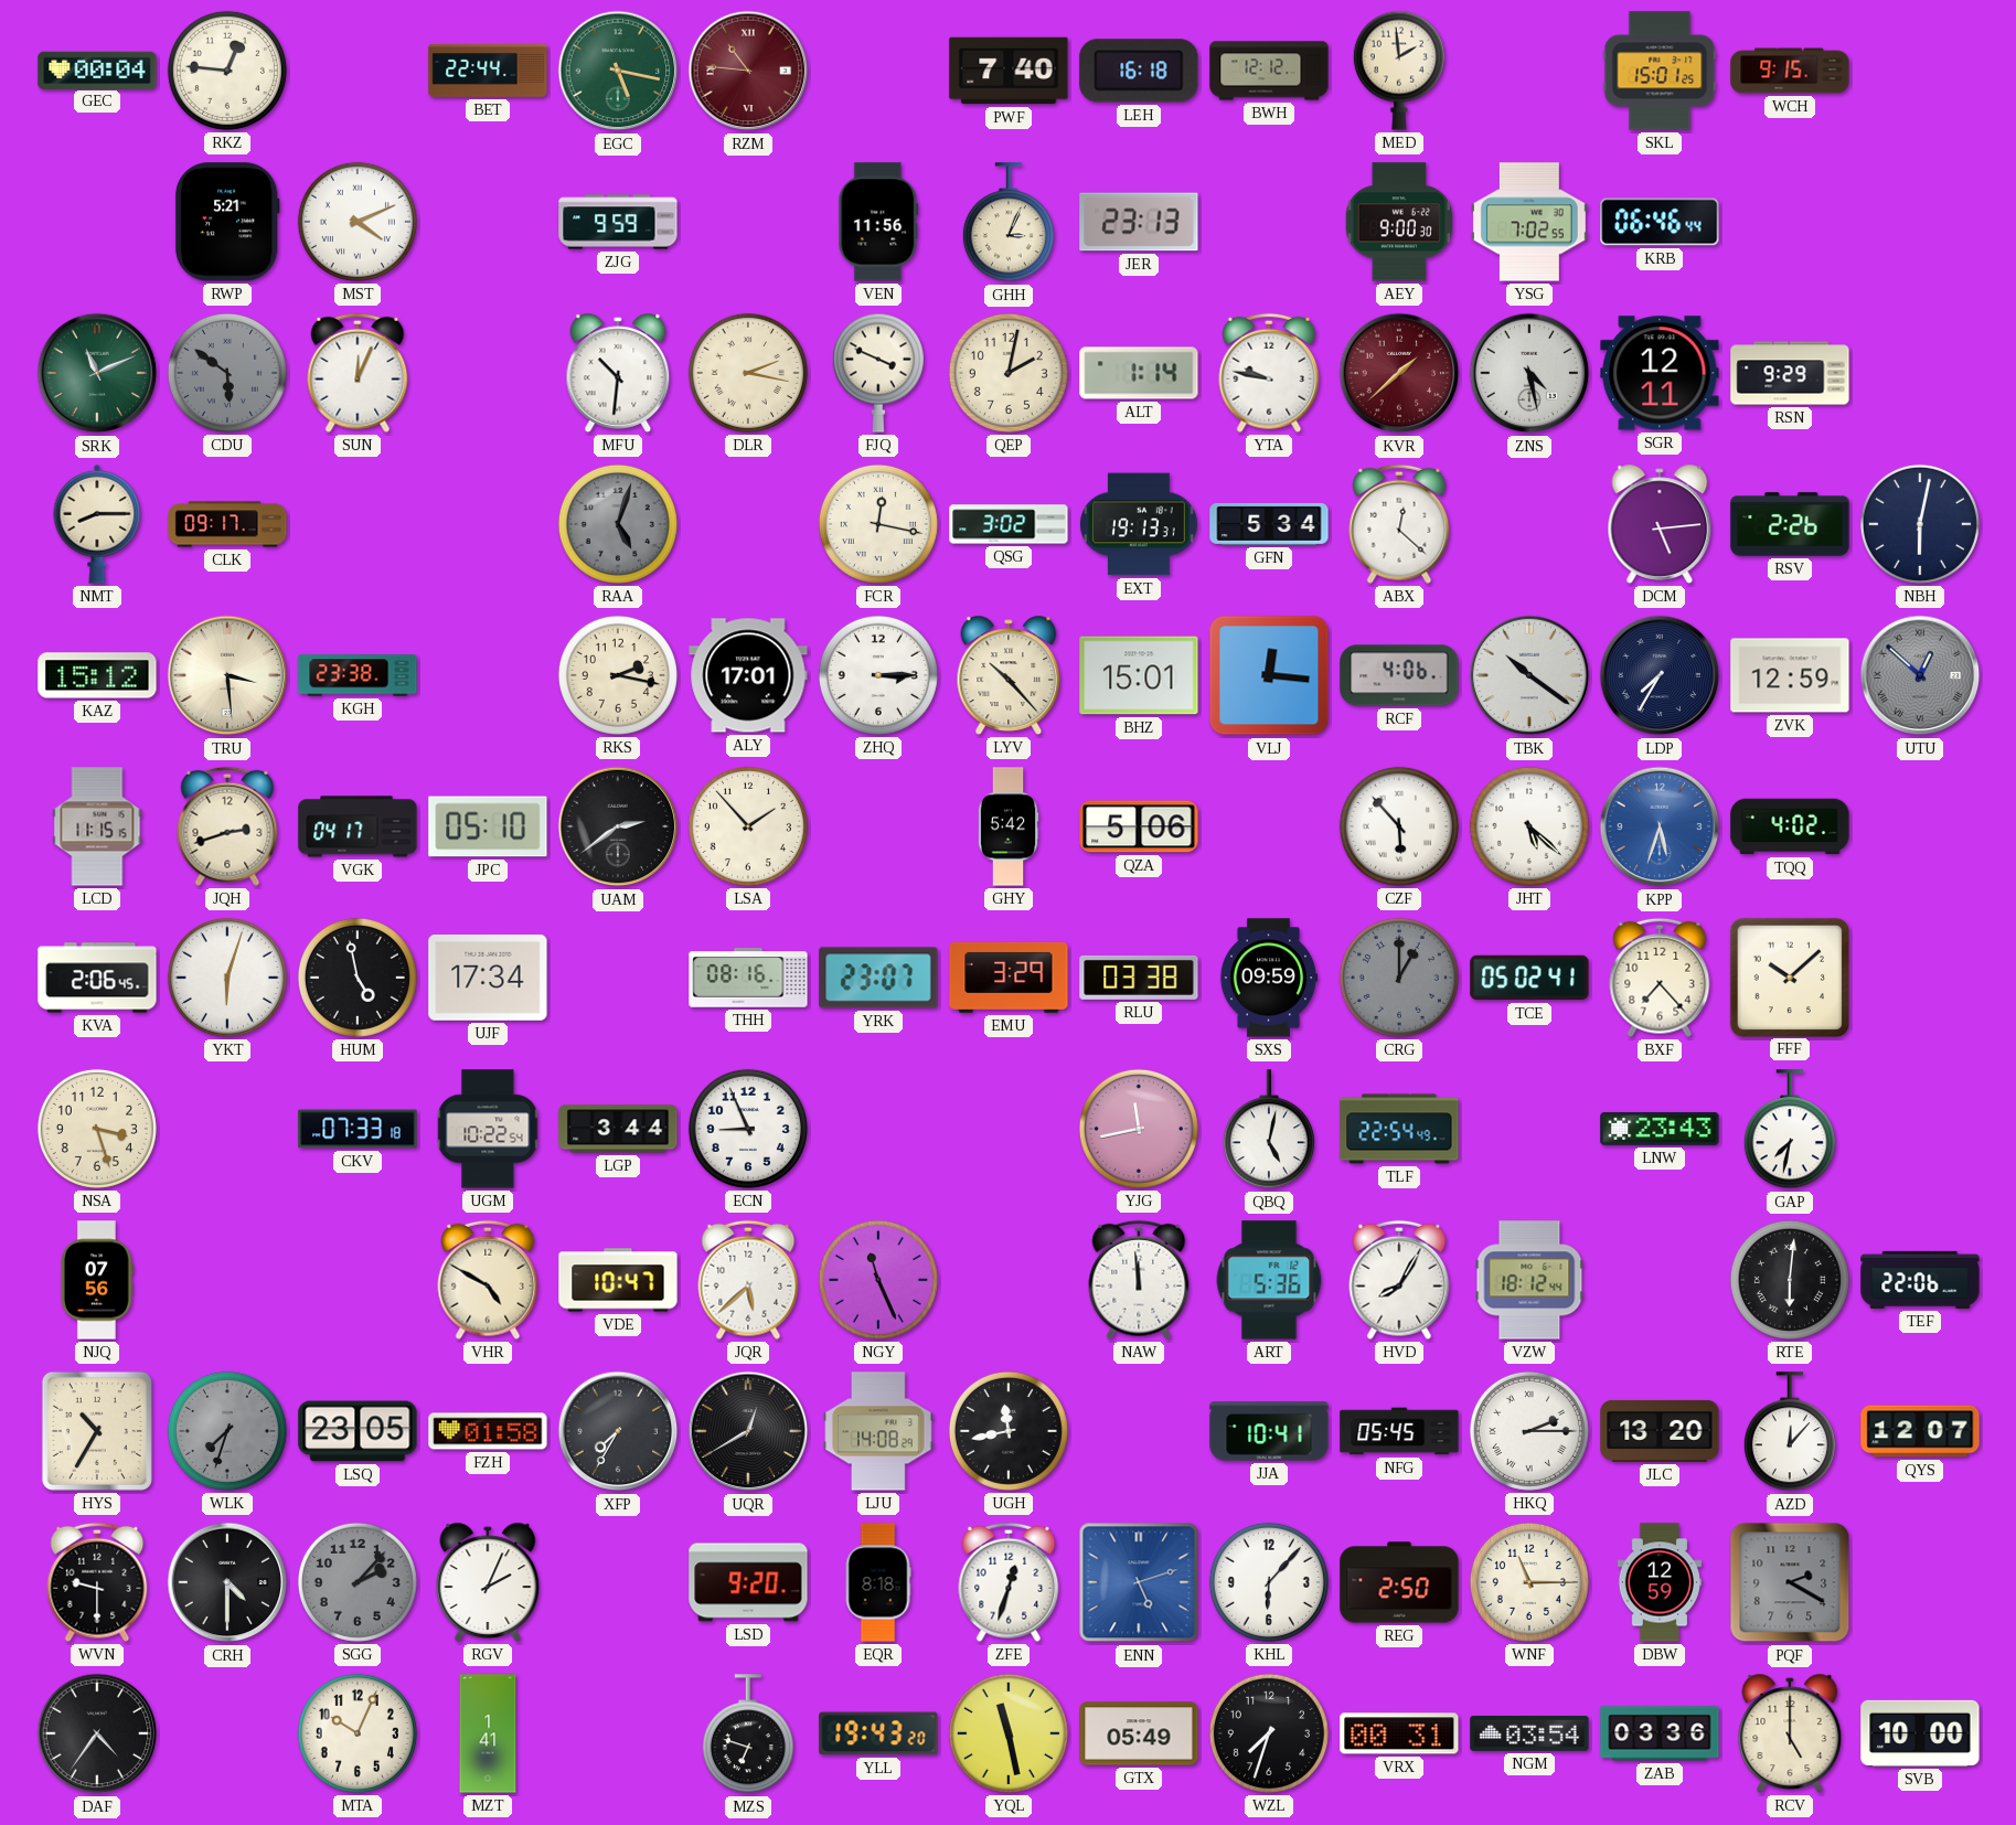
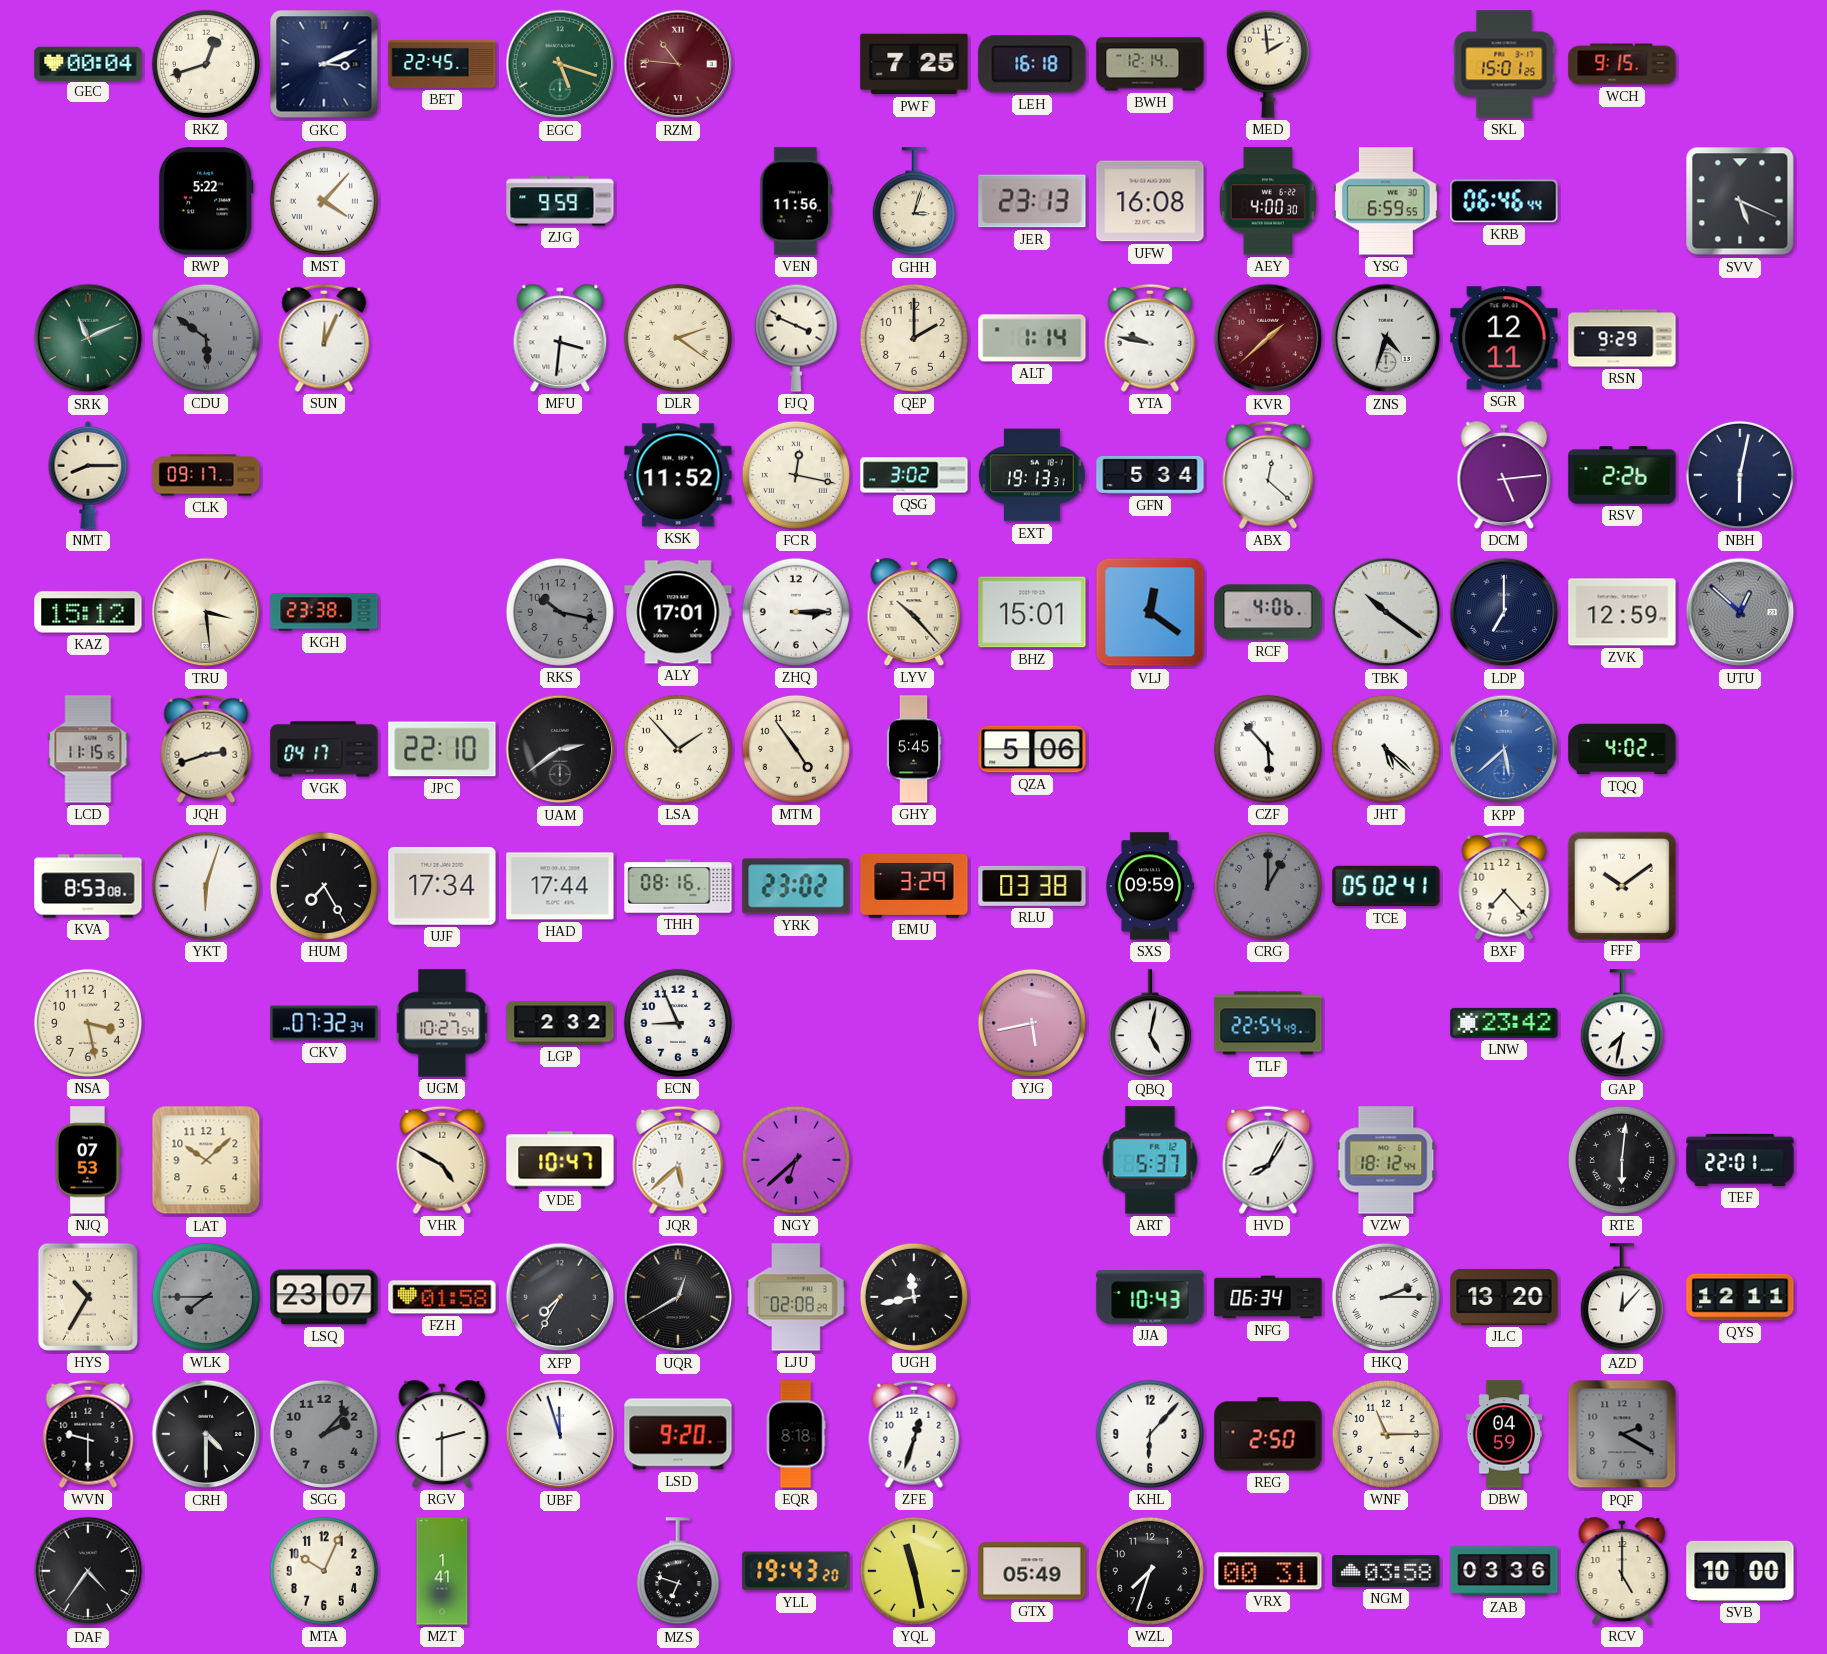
RKZ: 12:46 -> 12:42 (206, 64)
GKC: none -> 3:11 (324, 64)
BET: 22:44 -> 22:45 (442, 65)
EGC: 5:17 -> 5:18 (560, 64)
PWF: 7:40 -> 7:25 (914, 64)
BWH: 12:12 -> 12:14 (1150, 64)
RWP: 5:21 -> 5:22 (206, 201)
MST: 4:11 -> 4:07 (324, 201)
GHH: 3:04 -> 3:03 (914, 202)
UFW: none -> 16:08 (1150, 201)
AEY: 9:00 -> 4:00 (1268, 201)
YSG: 7:02 -> 6:59 (1386, 201)
SVV: none -> 5:19 (1740, 201)
MFU: 10:31 -> 3:31 (560, 338)
DLR: 2:17 -> 2:21 (678, 338)
QEP: 2:02 -> 2:00 (914, 338)
ZNS: 4:28 -> 4:33 (1386, 338)
RAA: 5:03 -> none (618, 524)
KSK: none -> 11:52 (678, 475)
RKS: 2:17 -> 10:17 (560, 612)
RKS dial: cream -> grey (560, 612)
VLJ: 12:16 -> 12:21 (1150, 612)
LDP: 7:35 -> 7:00 (1504, 612)
JPC: 05:10 -> 22:10 (442, 749)
MTM: none -> 4:54 (796, 749)
GHY: 5:42 -> 5:45 (914, 749)
KPP: 5:33 -> 5:38 (1504, 749)
KVA: 2:06 -> 8:53 (88, 886)
HUM: 4:58 -> 7:25 (324, 886)
HAD: none -> 17:44 (560, 886)
YRK: 23:07 -> 23:02 (796, 886)
FFF: 10:08 -> 10:09 (1621, 885)
NSA: 3:27 -> 3:28 (88, 1023)
CKV: 07:33 -> 07:32 (324, 1023)
UGM: 10:22 -> 10:27 (442, 1023)
LGP: 3:44 -> 2:32 (560, 1023)
YJG: 11:43 -> 5:43 (1032, 1023)
LNW: 23:43 -> 23:42 (1504, 1023)
NJQ: 07:56 -> 07:53 (88, 1160)
LAT: none -> 10:08 (206, 1160)
NGY: 11:26 -> 6:38 (796, 1160)
NAW: 11:59 -> none (1139, 1280)
ART: 5:36 -> 5:37 (1150, 1160)
TEF: 22:06 -> 22:01 (1740, 1160)
WLK: 7:33 -> 7:45 (206, 1297)
LSQ: 23:05 -> 23:07 (324, 1297)
LJU: 14:08 -> 02:08 (796, 1297)
JJA: 10:41 -> 10:43 (1150, 1297)
NFG: 05:45 -> 06:34 (1268, 1297)
QYS: 12:07 -> 12:11 (1740, 1297)
RGV: 2:04 -> 2:30 (442, 1434)
UBF: none -> 11:57 (560, 1434)
ENN: 5:12 -> none (1139, 1582)
DBW: 12:59 -> 04:59 (1504, 1434)
NGM: 03:54 -> 03:58 (1386, 1571)
